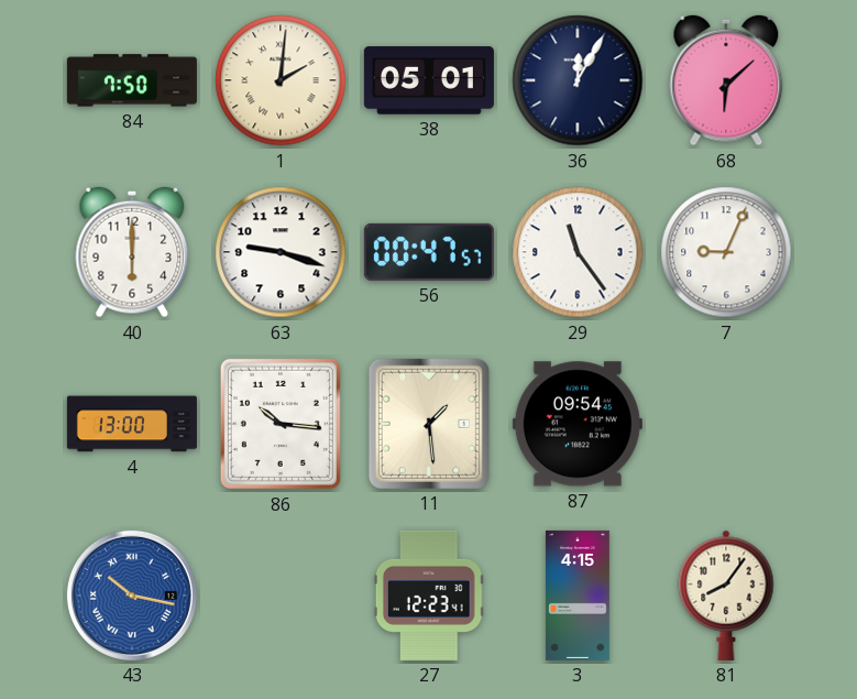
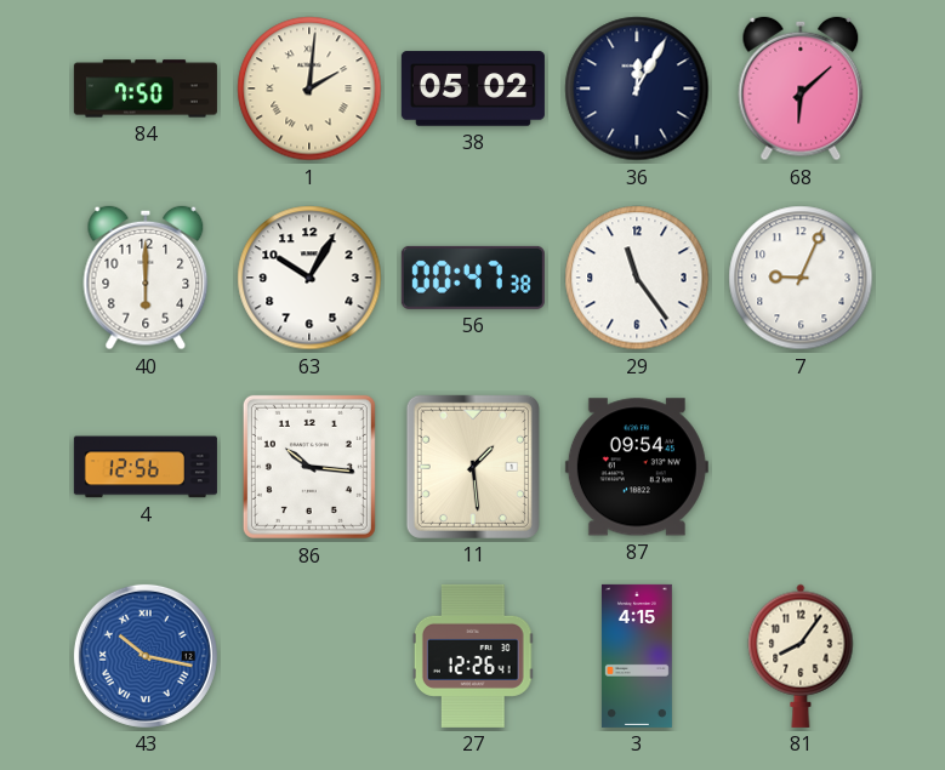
38: 05:01 -> 05:02 (473, 89)
63: 9:18 -> 10:05 (309, 278)
56: 00:47:57 -> 00:47:38 (473, 278)
4: 13:00 -> 12:56 (146, 467)
27: 12:23 -> 12:26 (473, 656)
